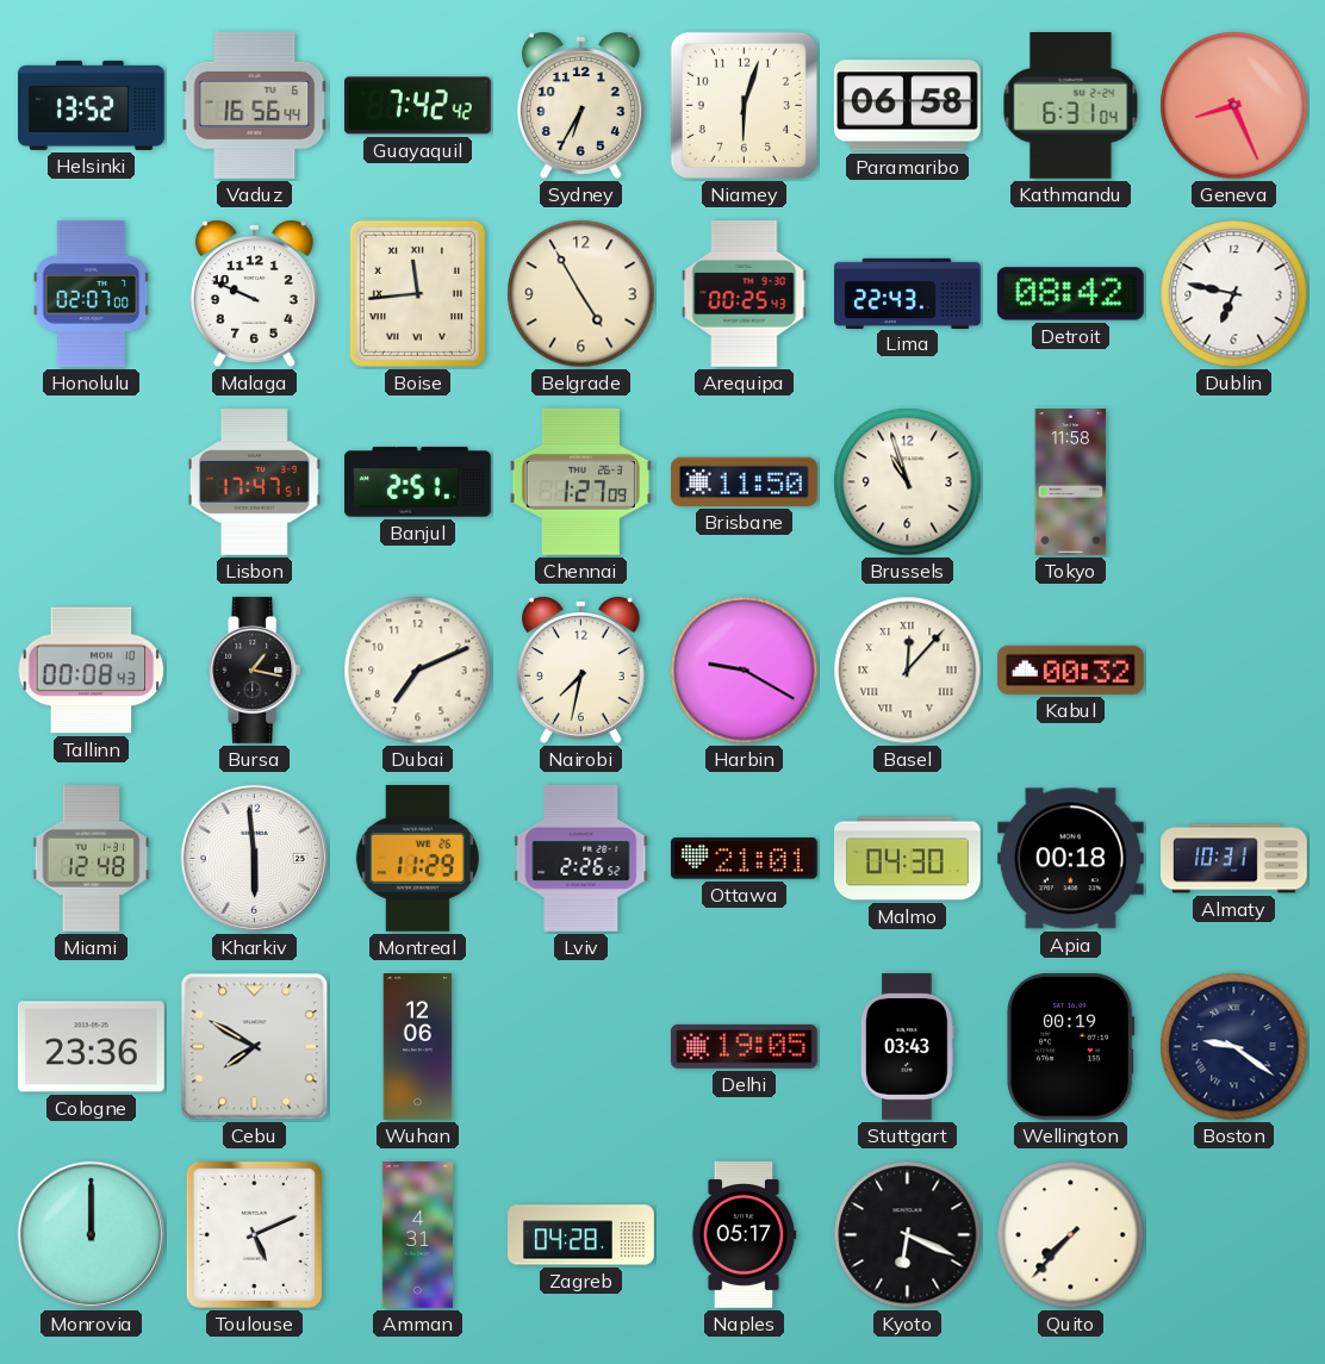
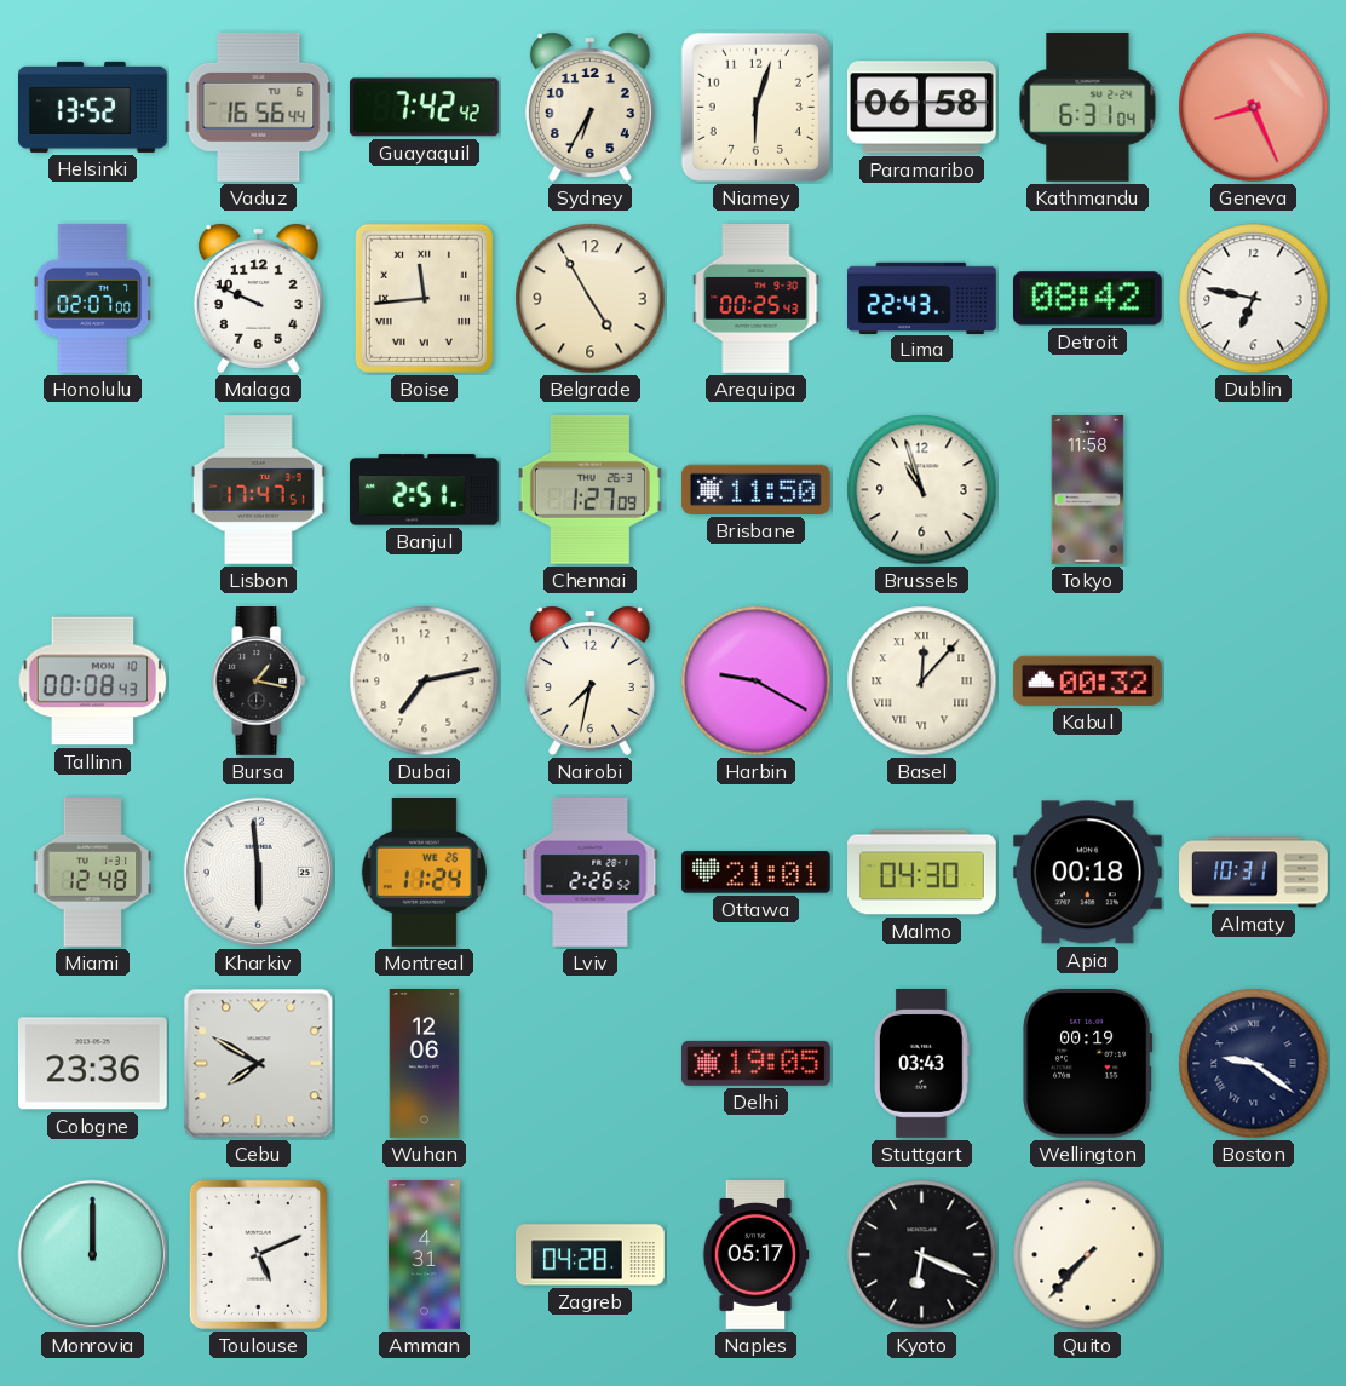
Dubai: 7:11 -> 7:13 (425, 682)
Montreal: 11:29 -> 11:24 (424, 872)
